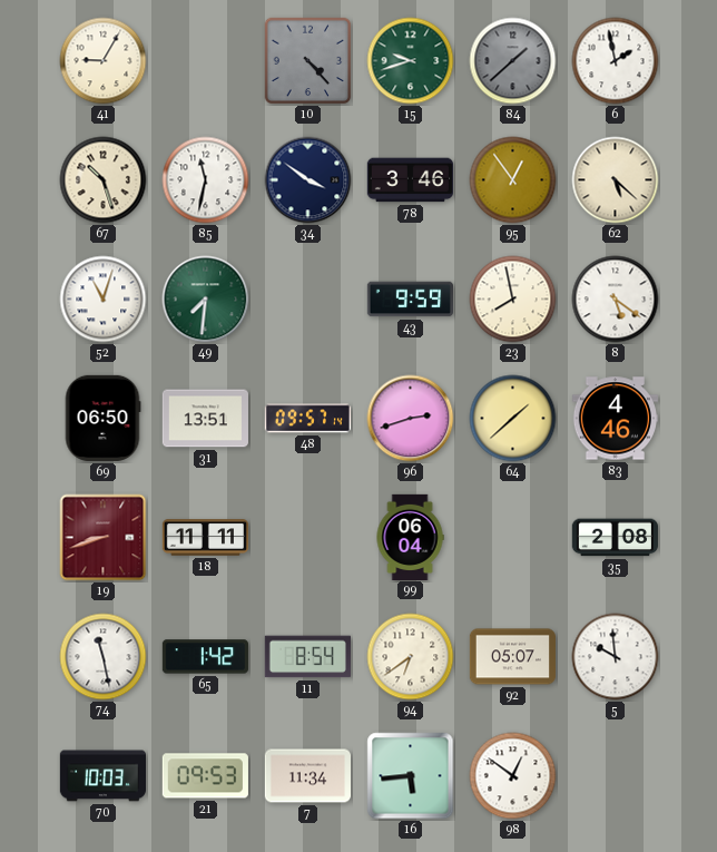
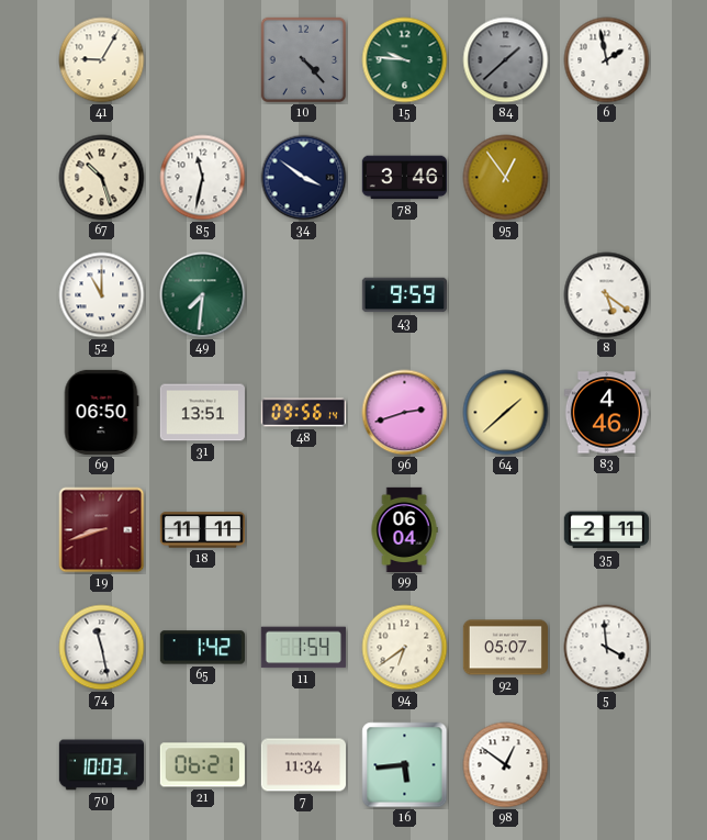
15: 9:42 -> 9:46 (405, 60)
62: 5:22 -> none (616, 180)
52: 11:03 -> 11:00 (102, 295)
23: 7:58 -> none (513, 300)
48: 09:57 -> 09:56 (303, 413)
35: 2:08 -> 2:11 (606, 530)
11: 8:54 -> 1:54 (303, 648)
5: 9:59 -> 3:59 (607, 648)
21: 09:53 -> 06:21 (202, 765)
